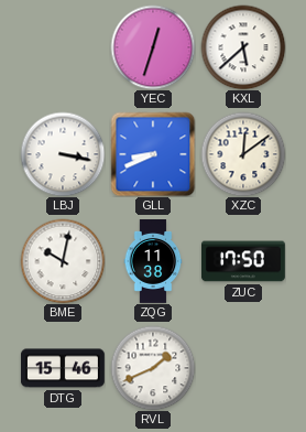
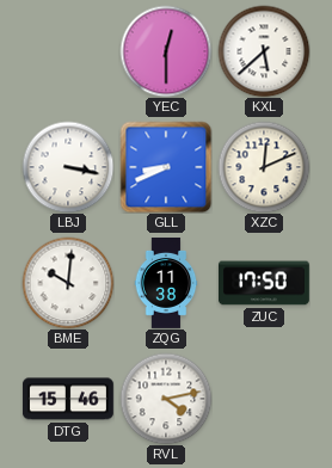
YEC: 12:33 -> 12:30 (166, 51)
XZC: 12:09 -> 12:11 (264, 167)
BME: 10:02 -> 10:01 (68, 283)
RVL: 1:41 -> 4:13 (166, 399)
